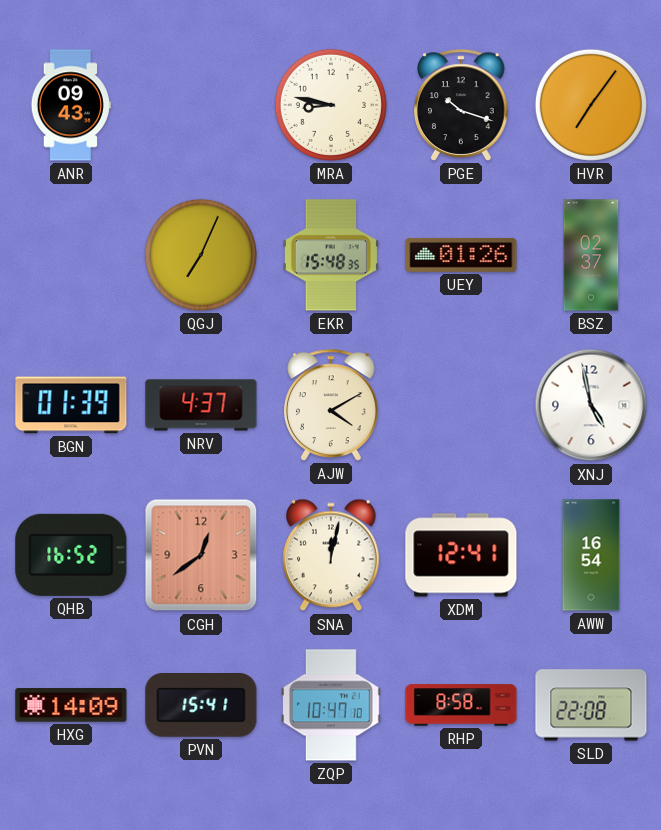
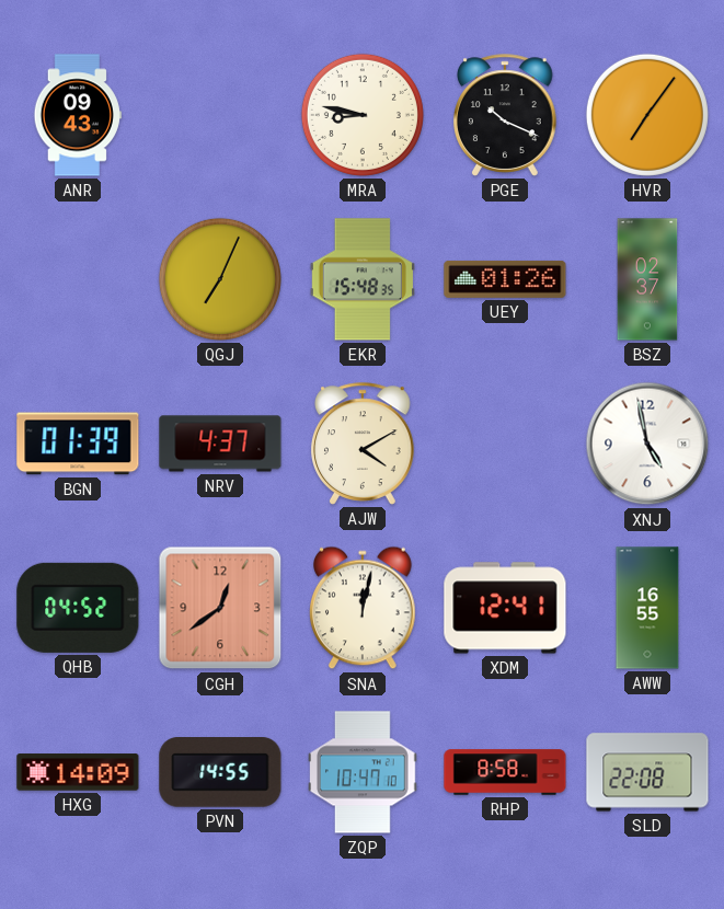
PGE: 10:18 -> 10:19 (506, 115)
QHB: 16:52 -> 04:52 (78, 608)
AWW: 16:54 -> 16:55 (647, 608)
PVN: 15:41 -> 14:55 (220, 773)
